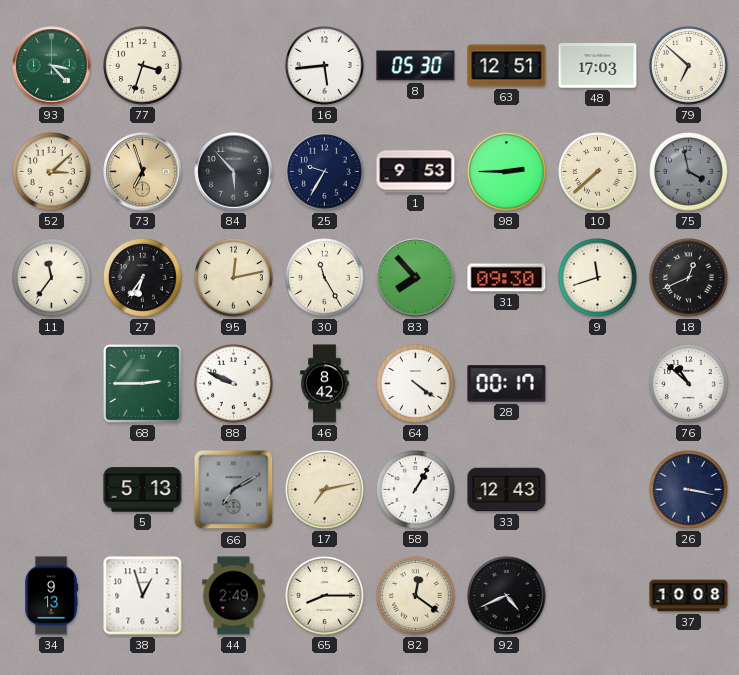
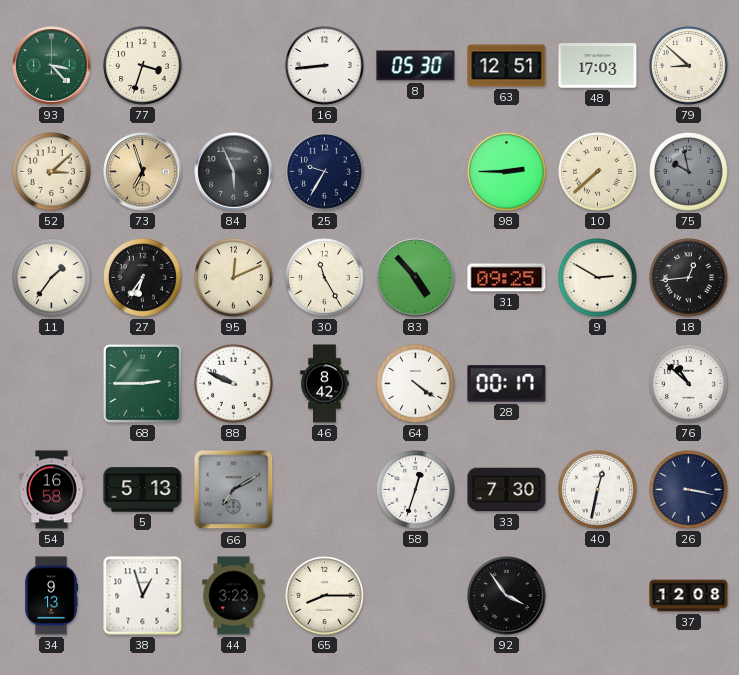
16: 5:44 -> 8:44 (325, 66)
79: 6:52 -> 8:52 (689, 66)
84: 5:53 -> 5:56 (234, 172)
1: 9:53 -> none (416, 172)
75: 3:58 -> 9:58 (689, 172)
11: 11:36 -> 1:36 (52, 278)
95: 12:13 -> 12:11 (234, 278)
83: 7:53 -> 4:53 (416, 278)
31: 09:30 -> 09:25 (507, 278)
9: 11:42 -> 2:50 (598, 278)
18: 12:41 -> 12:44 (689, 278)
54: none -> 16:58 (52, 490)
17: 7:13 -> none (325, 490)
58: 1:05 -> 12:33 (416, 490)
33: 12:43 -> 7:30 (507, 490)
40: none -> 12:32 (598, 490)
44: 2:49 -> 3:23 (234, 596)
82: 12:21 -> none (416, 596)
92: 4:41 -> 3:54 (507, 596)
37: 10:08 -> 12:08 (689, 596)
